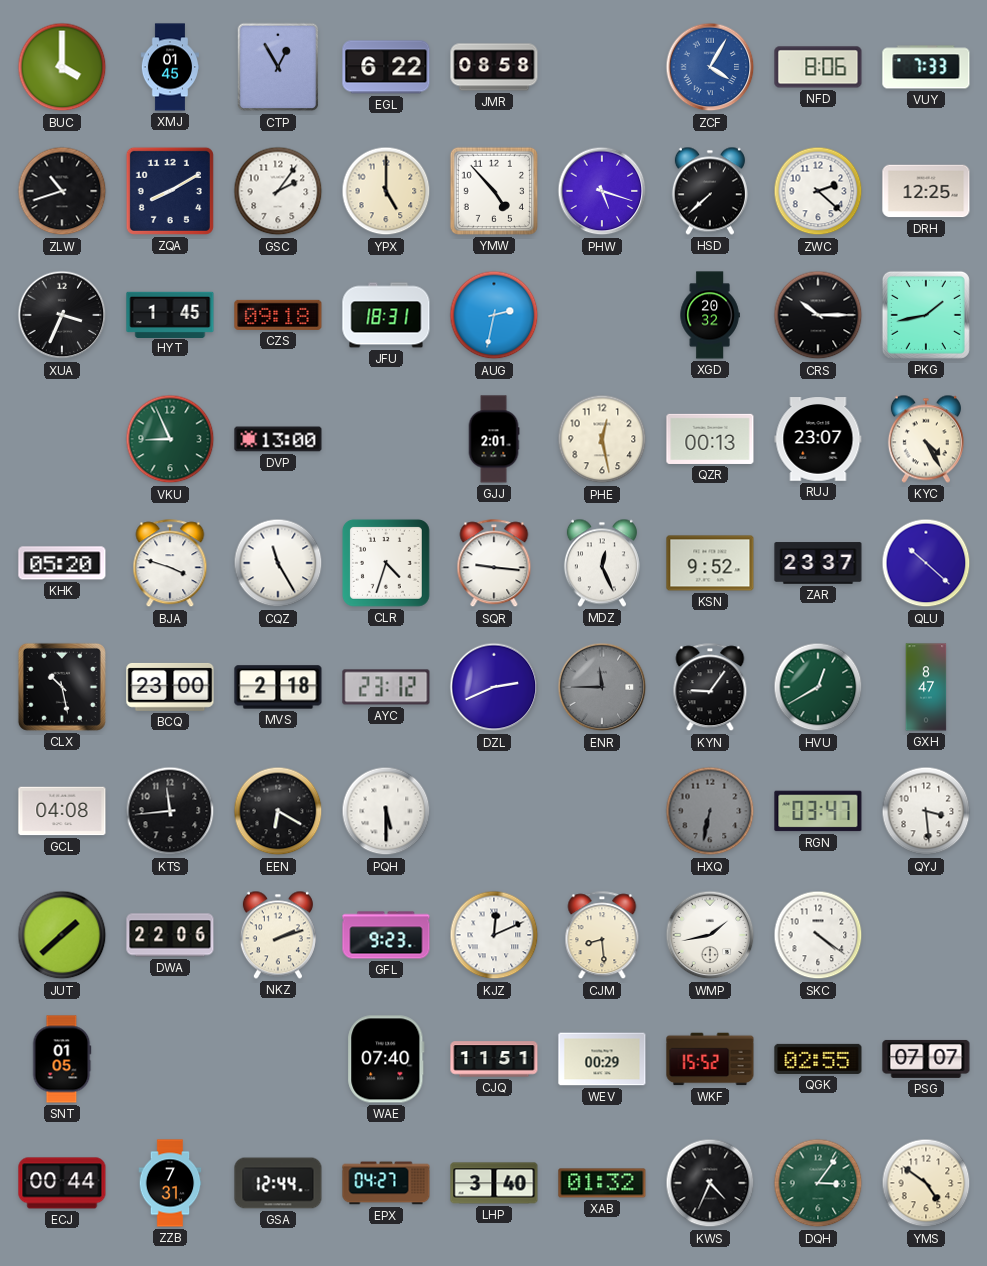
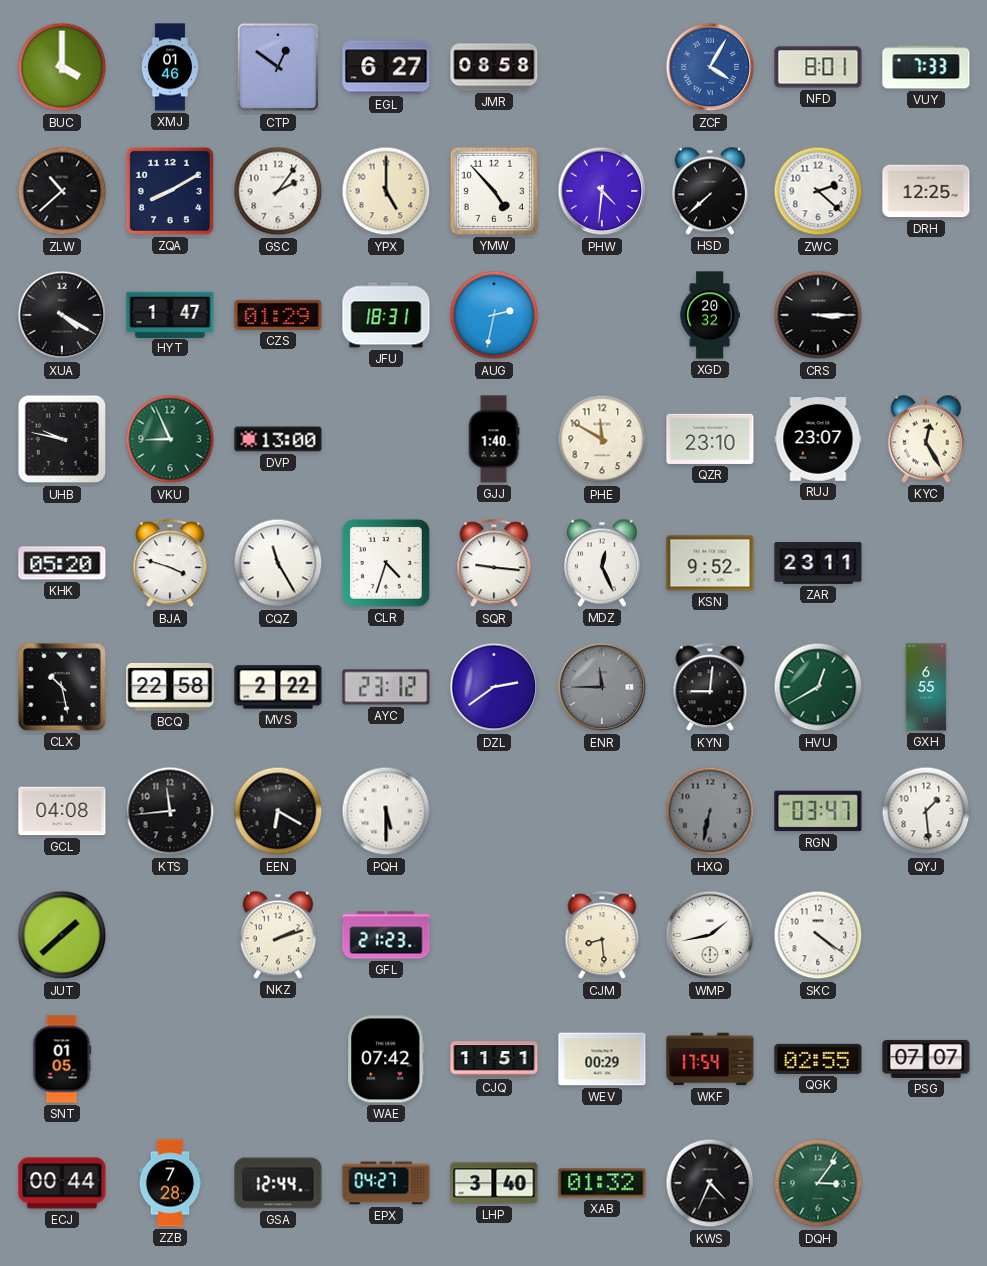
XMJ: 01:45 -> 01:46 (170, 67)
CTP: 12:55 -> 12:51 (278, 67)
EGL: 6:22 -> 6:27 (386, 67)
NFD: 8:06 -> 8:01 (818, 67)
ZLW: 10:42 -> 10:38 (62, 191)
PHW: 5:18 -> 4:31 (602, 191)
XUA: 3:34 -> 4:20 (62, 315)
HYT: 1:45 -> 1:47 (170, 314)
CZS: 09:18 -> 01:29 (278, 315)
CRS: 10:15 -> 3:15 (818, 315)
PKG: 1:43 -> none (926, 315)
UHB: none -> 9:47 (62, 439)
GJJ: 2:01 -> 1:40 (494, 439)
PHE: 12:28 -> 11:50 (602, 439)
QZR: 00:13 -> 23:10 (710, 439)
KYC: 4:25 -> 12:25 (926, 439)
ZAR: 23:37 -> 23:11 (818, 563)
QLU: 10:22 -> none (926, 563)
BCQ: 23:00 -> 22:58 (170, 687)
MVS: 2:18 -> 2:22 (278, 687)
DZL: 2:41 -> 2:39 (494, 687)
KYN: 9:06 -> 9:01 (710, 688)
GXH: 8:47 -> 6:55 (926, 687)
QYJ: 3:29 -> 1:29 (926, 811)
DWA: 22:06 -> none (170, 935)
GFL: 9:23 -> 21:23 (386, 935)
KJZ: 12:11 -> none (494, 935)
WAE: 07:40 -> 07:42 (386, 1059)
WKF: 15:52 -> 17:54 (710, 1059)
ZZB: 7:31 -> 7:28 (170, 1183)
YMS: 4:51 -> none (926, 1183)
